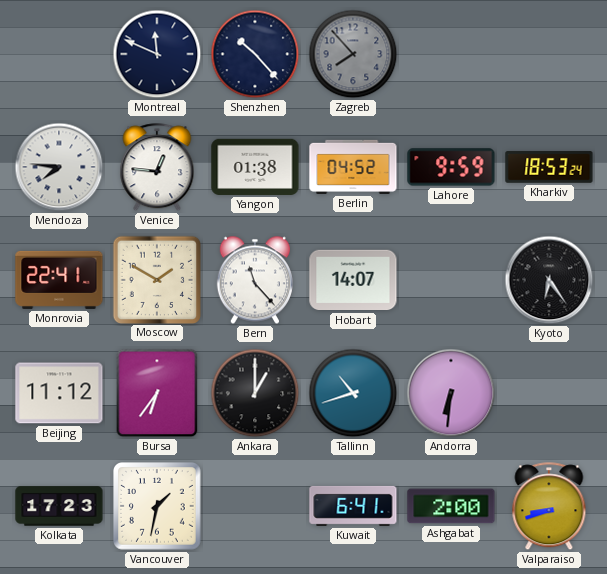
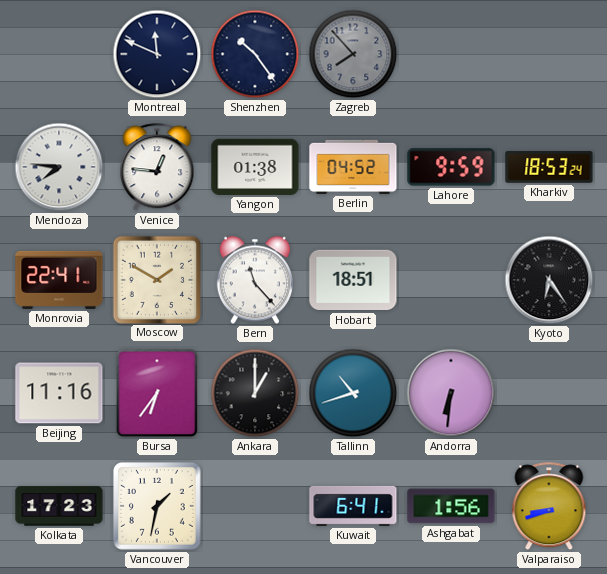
Shenzhen: 10:23 -> 10:24 (255, 54)
Hobart: 14:07 -> 18:51 (353, 280)
Beijing: 11:12 -> 11:16 (59, 393)
Ashgabat: 2:00 -> 1:56 (451, 506)
